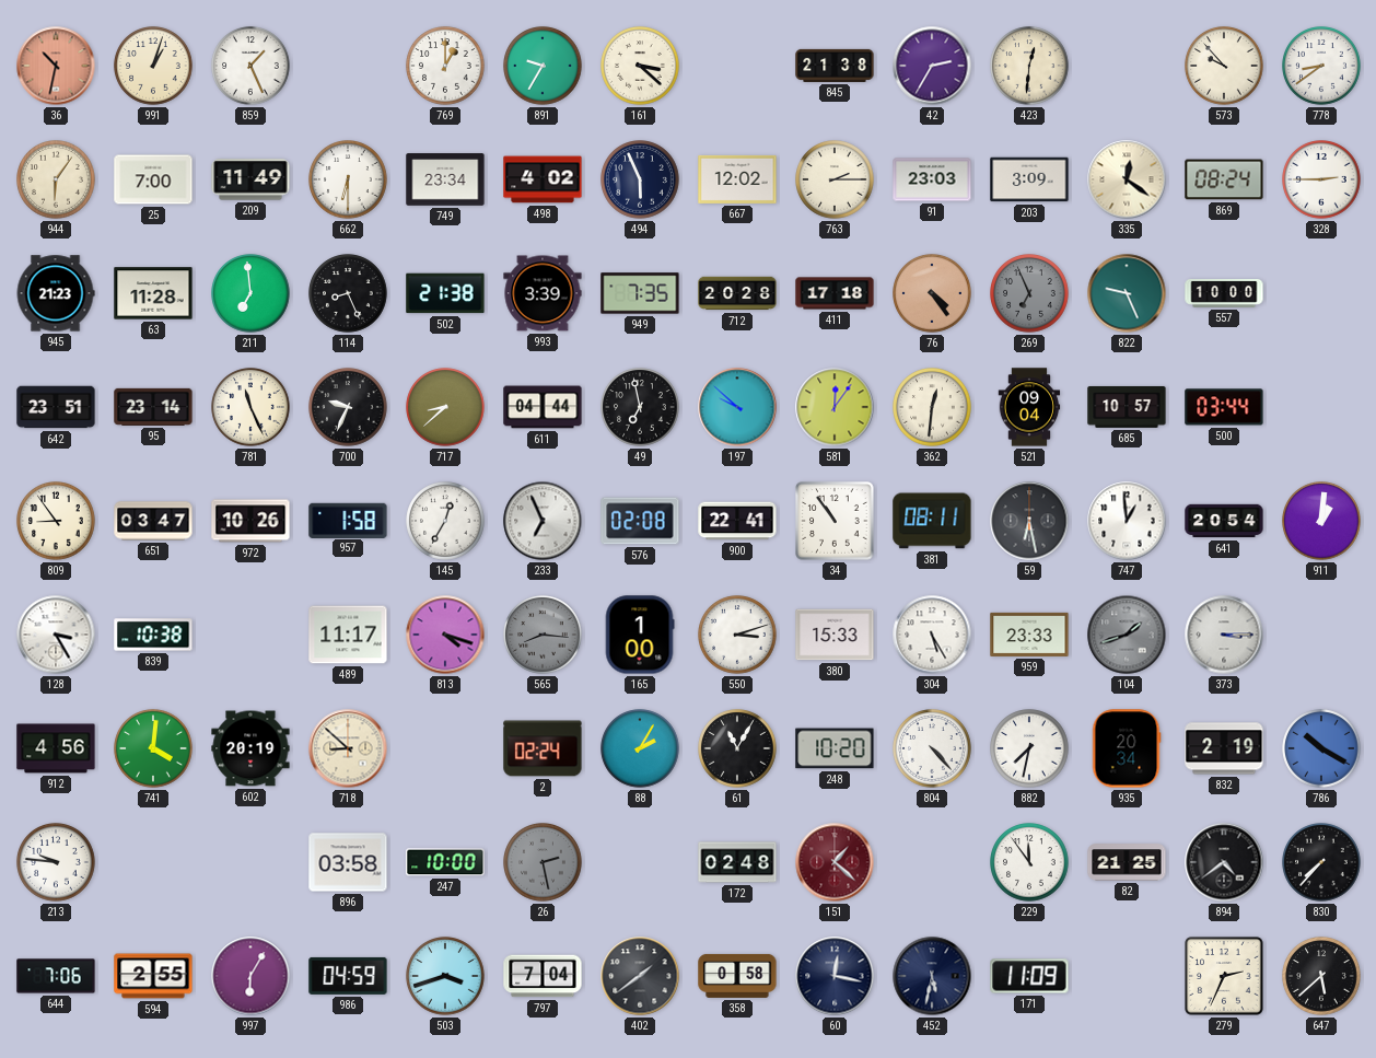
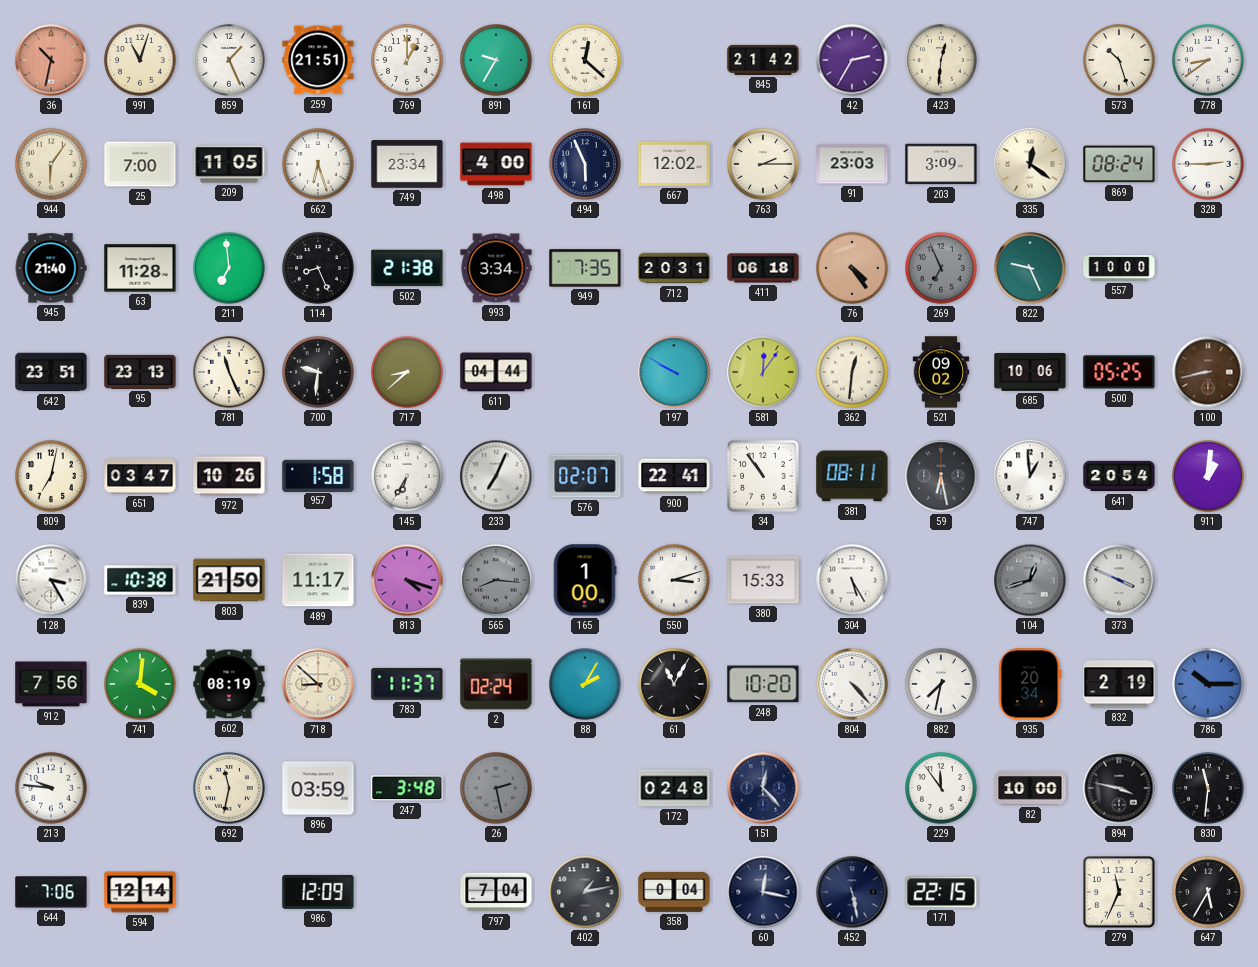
991: 1:03 -> 11:03 (140, 60)
259: none -> 21:51 (318, 60)
161: 3:22 -> 12:22 (585, 60)
845: 21:38 -> 21:42 (763, 60)
573: 9:53 -> 10:27 (1119, 60)
209: 11:49 -> 11:05 (229, 164)
662: 6:30 -> 6:27 (318, 164)
498: 4:02 -> 4:00 (496, 164)
945: 21:23 -> 21:40 (51, 268)
993: 3:39 -> 3:34 (496, 268)
712: 20:28 -> 20:31 (674, 268)
411: 17:18 -> 06:18 (763, 268)
95: 23:14 -> 23:13 (140, 372)
700: 9:34 -> 9:31 (318, 372)
49: 6:58 -> none (640, 407)
197: 9:52 -> 9:50 (674, 372)
521: 09:04 -> 09:02 (941, 372)
685: 10:57 -> 10:06 (1030, 372)
500: 03:44 -> 05:25 (1119, 372)
100: none -> 8:43 (1208, 372)
809: 8:54 -> 7:02 (51, 476)
145: 12:35 -> 6:35 (407, 476)
233: 6:56 -> 7:04 (496, 476)
576: 02:08 -> 02:07 (585, 476)
803: none -> 21:50 (229, 580)
959: 23:33 -> none (1029, 635)
104: 1:42 -> 12:42 (1030, 580)
373: 3:15 -> 3:49 (1119, 580)
912: 4:56 -> 7:56 (51, 684)
602: 20:19 -> 08:19 (229, 684)
783: none -> 11:37 (407, 684)
786: 10:20 -> 10:15 (1208, 684)
692: none -> 11:32 (229, 788)
896: 03:58 -> 03:59 (318, 788)
247: 10:00 -> 3:48 (407, 788)
151: 1:22 -> 12:23 (763, 788)
151 dial: burgundy -> navy (763, 788)
82: 21:25 -> 10:00 (1030, 788)
894: 4:39 -> 3:47 (1119, 788)
830: 7:37 -> 11:31 (1208, 788)
594: 2:55 -> 12:14 (140, 892)
997: 6:05 -> none (250, 976)
986: 04:59 -> 12:09 (318, 892)
503: 3:42 -> none (445, 976)
402: 1:39 -> 1:13 (585, 892)
358: 0:58 -> 0:04 (674, 892)
452: 5:32 -> 5:28 (852, 892)
171: 11:09 -> 22:15 (941, 892)
279: 2:34 -> 11:34 (1119, 892)
647: 5:38 -> 5:35 (1208, 892)
